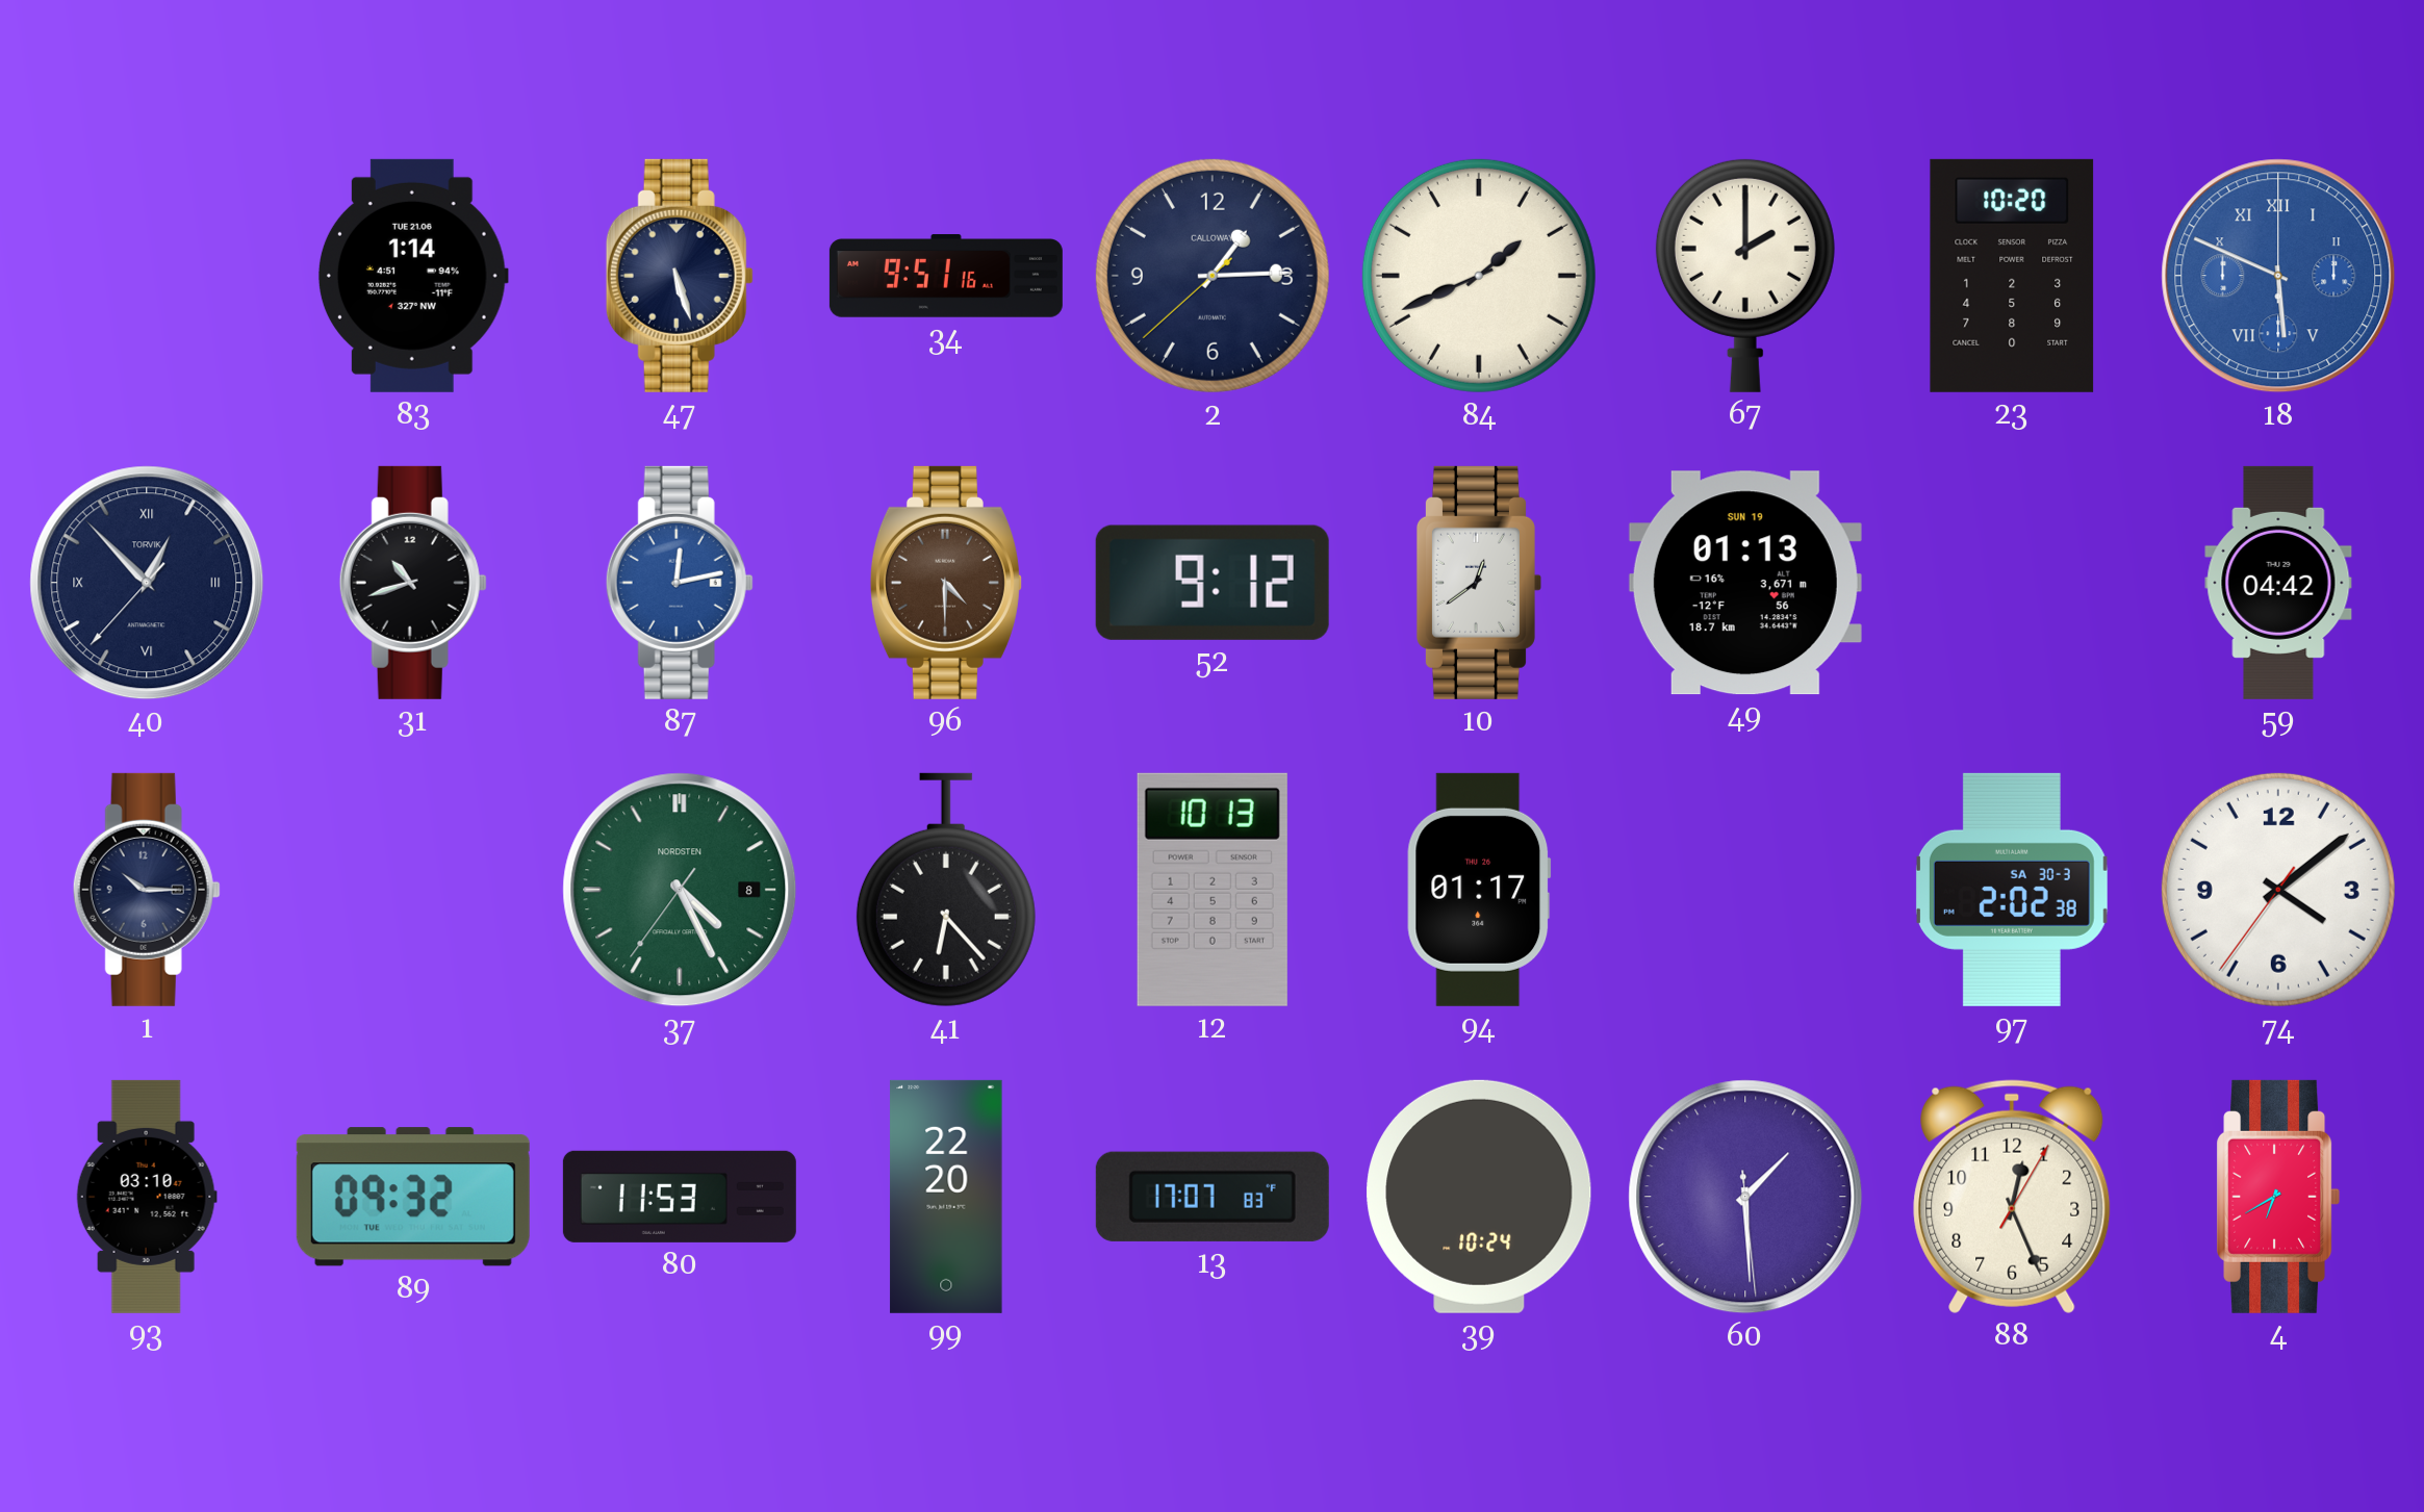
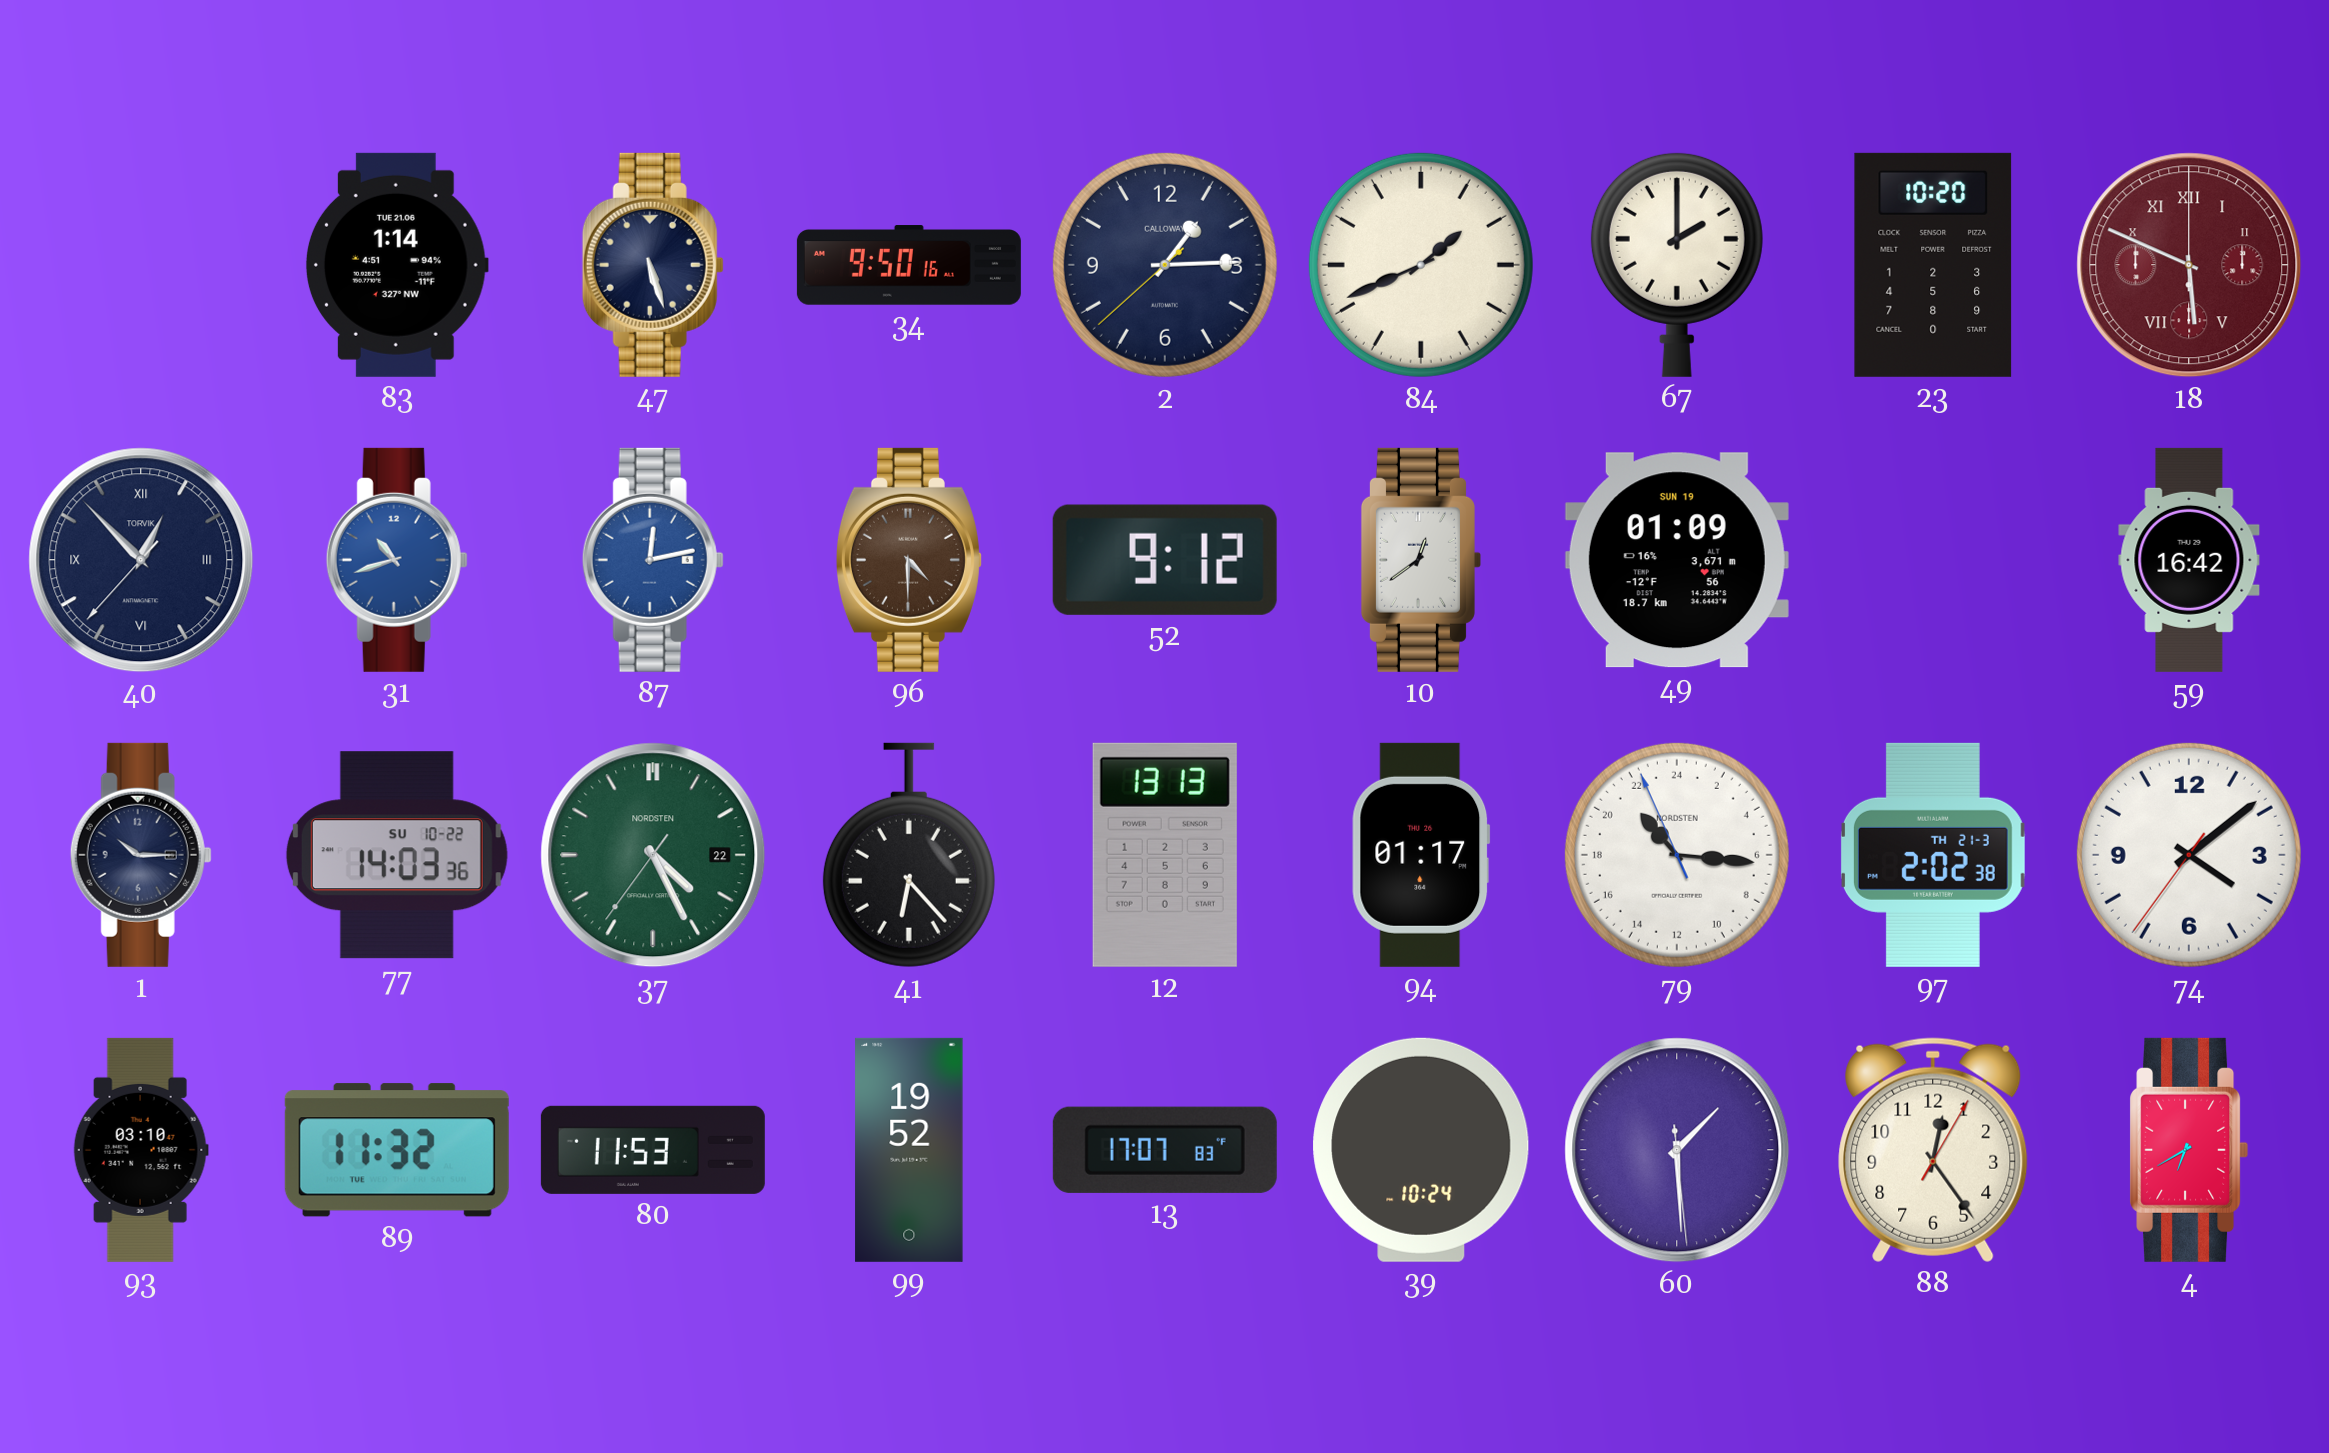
34: 9:51 -> 9:50 (909, 265)
18 dial: blue -> burgundy (2189, 265)
31 dial: black -> blue (397, 560)
49: 01:13 -> 01:09 (1677, 560)
59: 04:42 -> 16:42 (2189, 560)
77: none -> 14:03 (397, 855)
37 date: 8 -> 22 (653, 855)
12: 10:13 -> 13:13 (1165, 855)
79: none -> 21:15 (1677, 855)
97 date: SA 30-3 -> TH 21-3 (1933, 855)
89: 09:32 -> 11:32 (397, 1150)
99: 22:20 -> 19:52 (909, 1150)
88: 12:26 -> 12:24 (1933, 1150)
